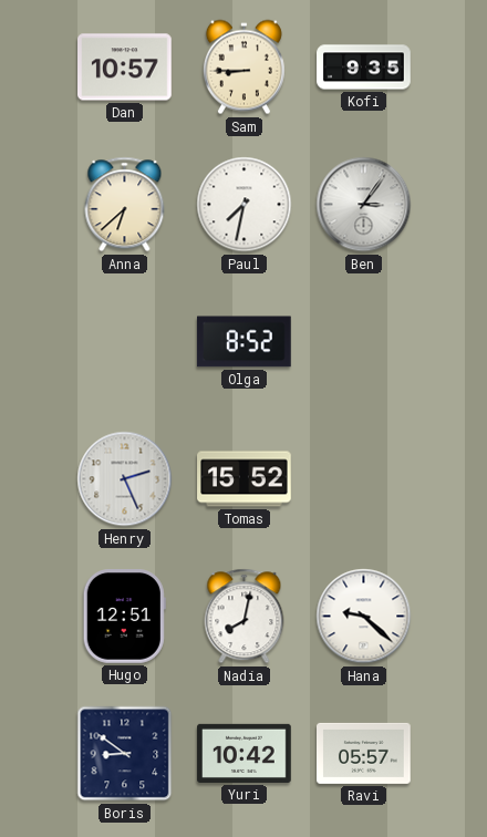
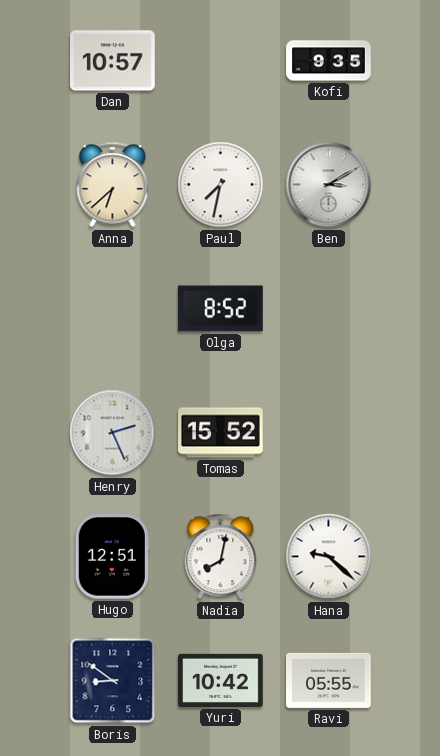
Sam: 8:45 -> none (244, 68)
Ben: 3:06 -> 3:10 (329, 185)
Ravi: 05:57 -> 05:55 (329, 680)
